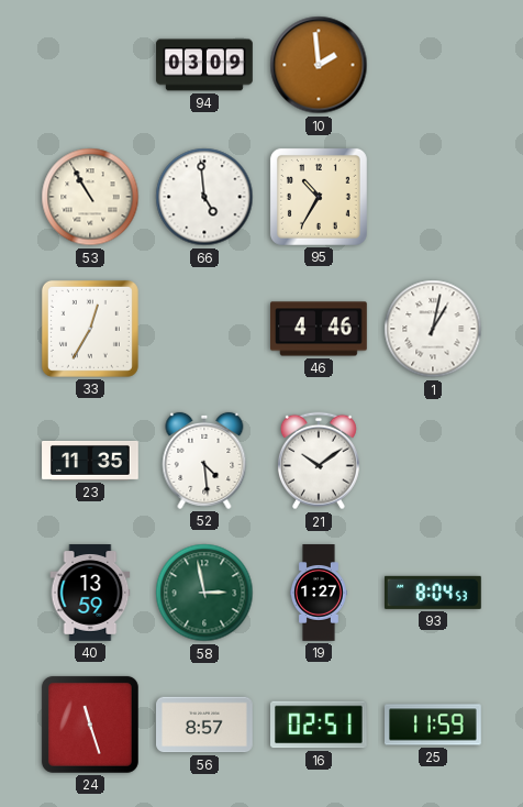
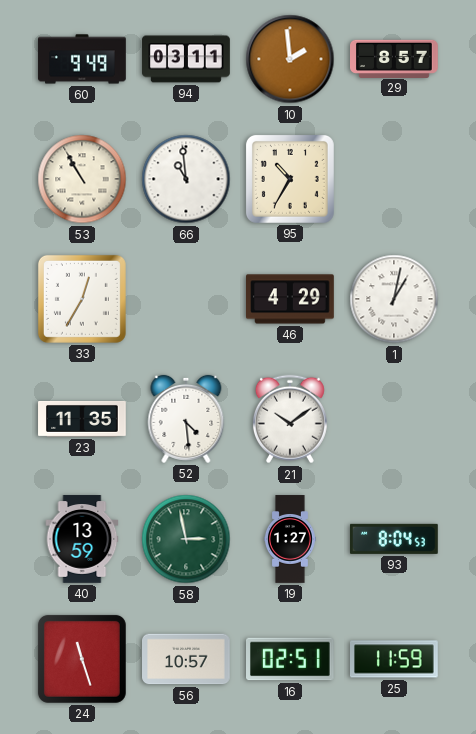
60: none -> 9:49 (82, 59)
94: 03:09 -> 03:11 (186, 59)
29: none -> 8:57 (395, 58)
66: 4:59 -> 10:59 (186, 179)
46: 4:46 -> 4:29 (291, 299)
56: 8:57 -> 10:57 (187, 659)
